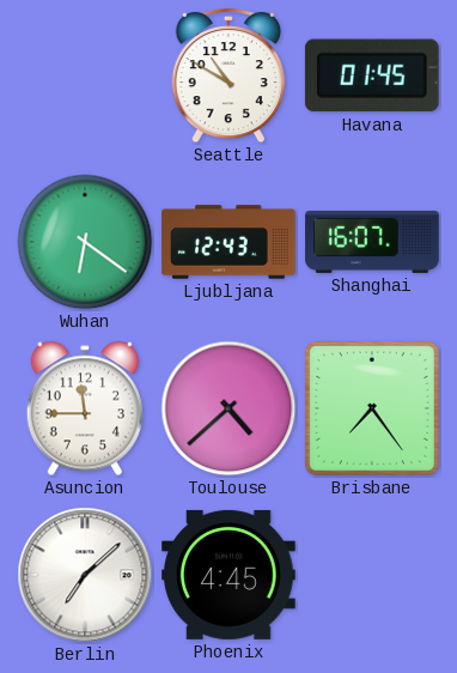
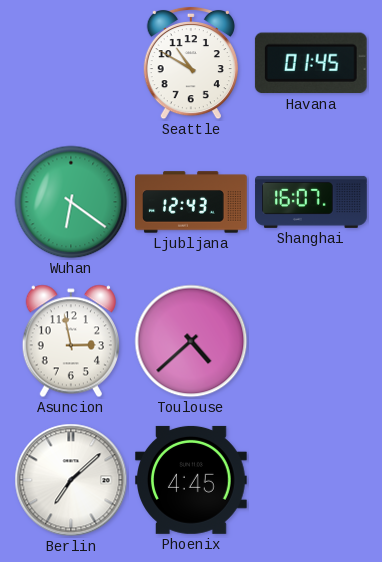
Asuncion: 11:45 -> 2:58 (71, 341)
Brisbane: 7:24 -> none (372, 408)
